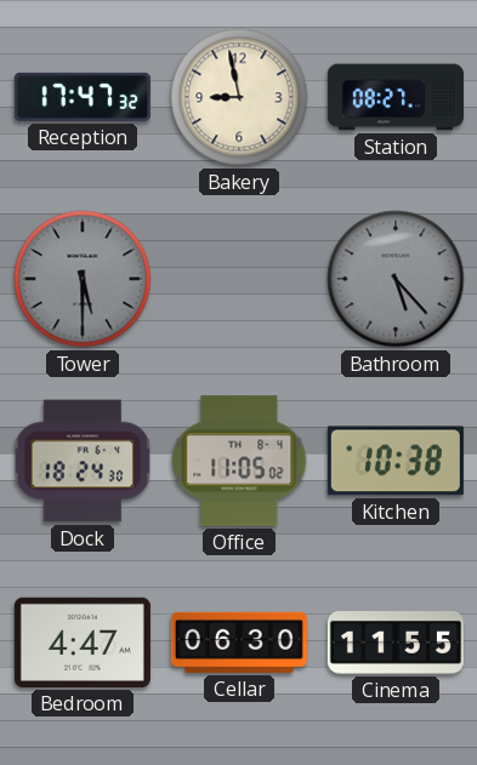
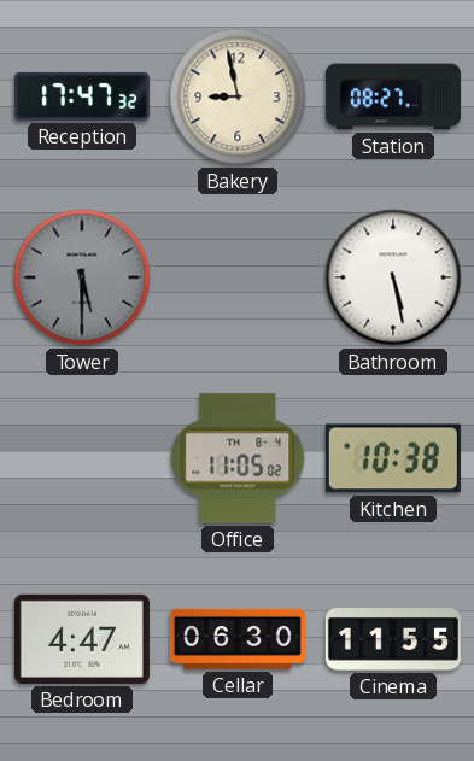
Bathroom: 5:23 -> 5:28 (393, 277)
Bathroom dial: grey -> white (393, 277)
Dock: 18:24 -> none (83, 461)
